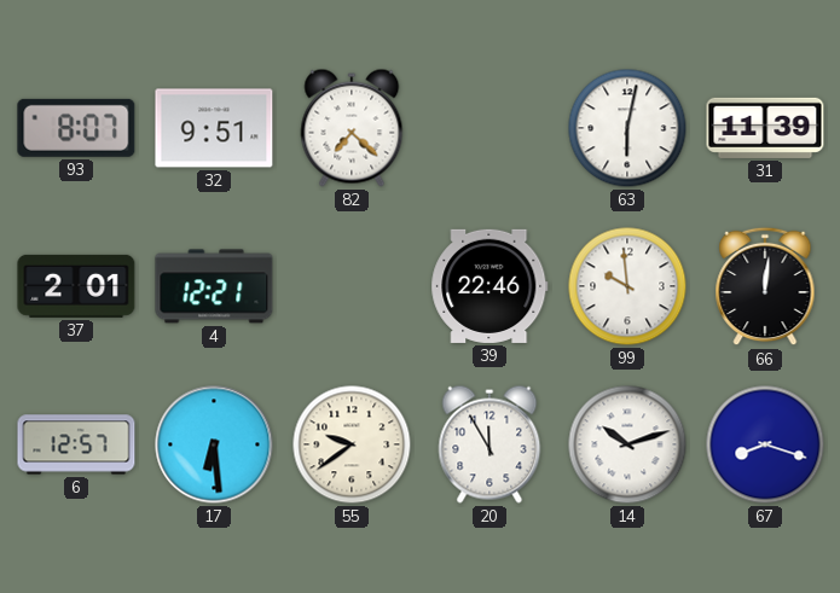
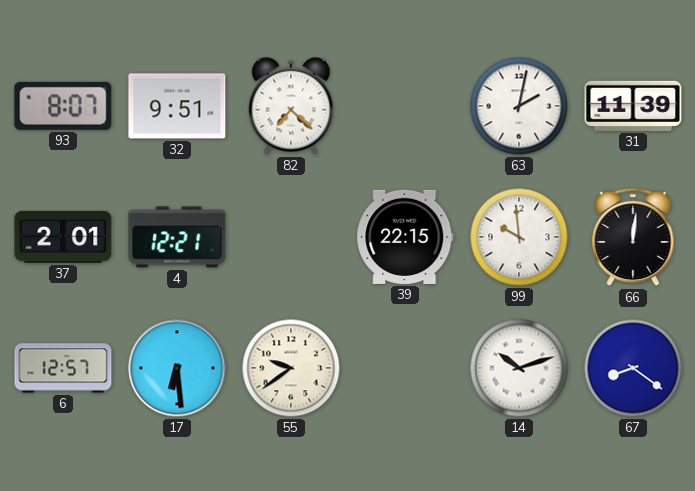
63: 6:02 -> 2:02 (519, 106)
39: 22:46 -> 22:15 (405, 237)
20: 11:55 -> none (489, 444)
67: 8:18 -> 8:21 (633, 368)
